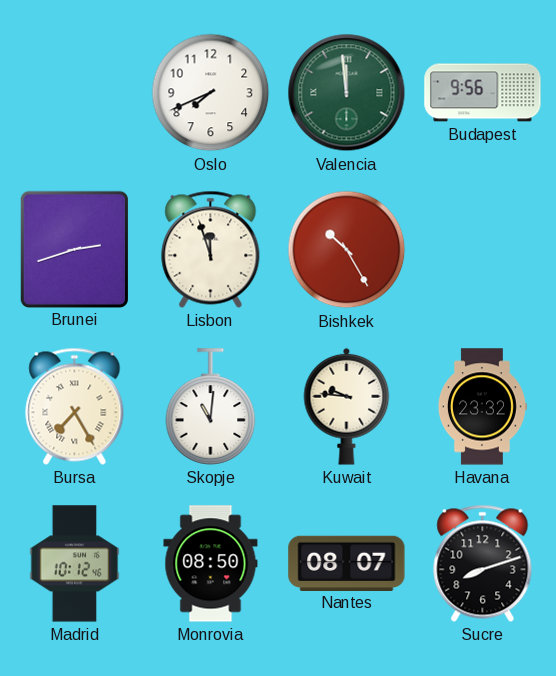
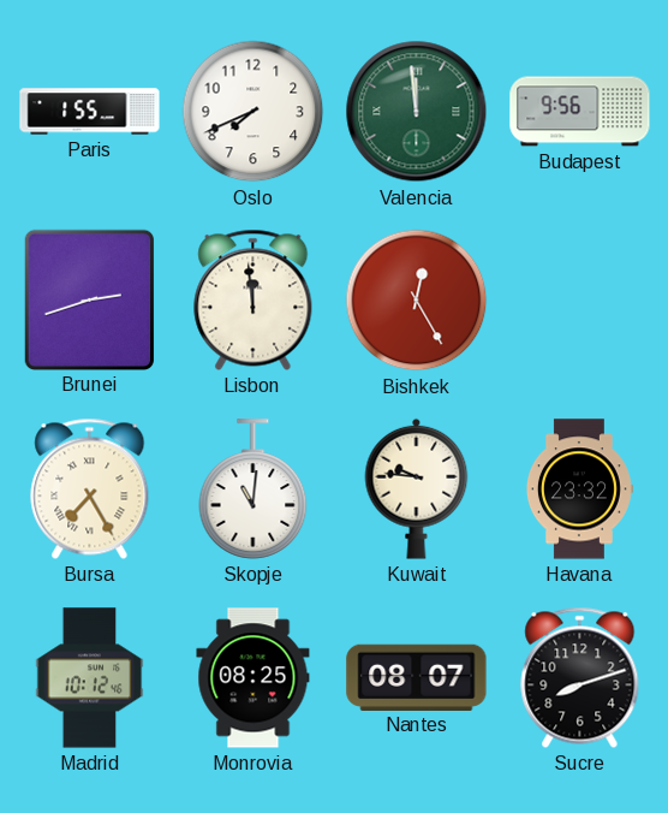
Paris: none -> 1:55 (90, 112)
Lisbon: 11:57 -> 11:59 (254, 299)
Bishkek: 10:25 -> 12:25 (417, 301)
Monrovia: 08:50 -> 08:25 (254, 678)
